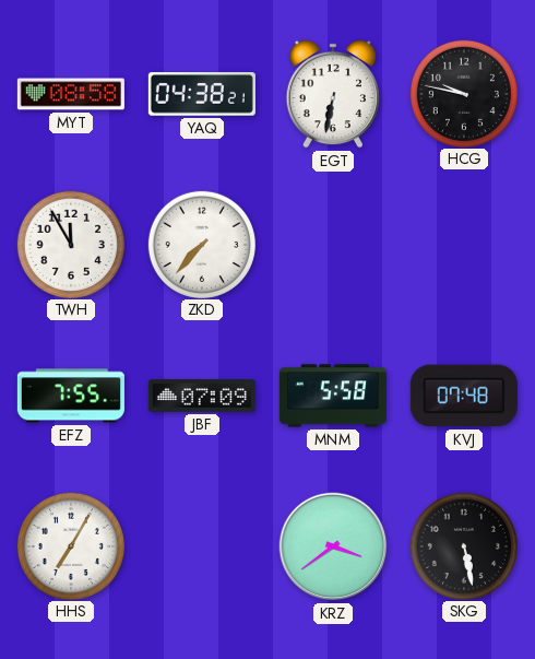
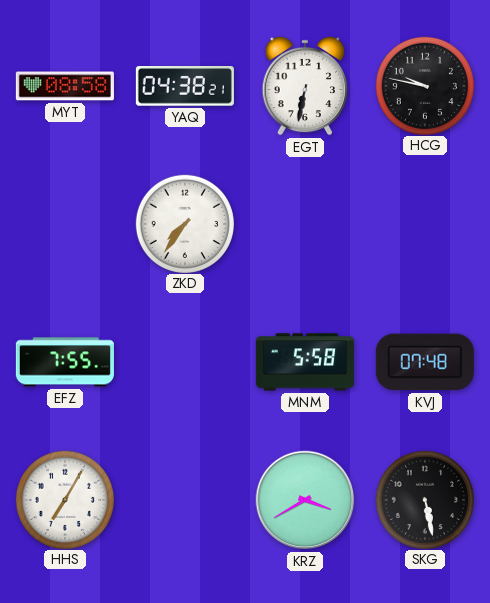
TWH: 11:55 -> none (71, 244)
ZKD: 7:37 -> 7:36 (185, 223)
JBF: 07:09 -> none (202, 396)
KRZ: 3:39 -> 3:40 (305, 500)
